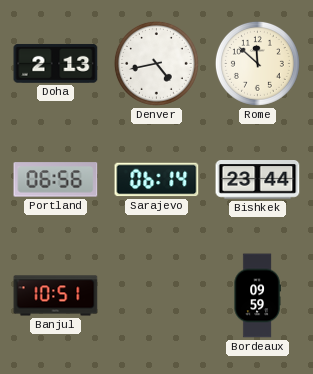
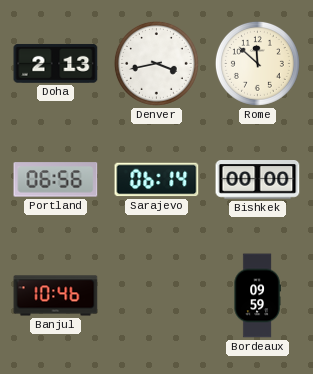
Denver: 4:43 -> 3:43 (156, 63)
Bishkek: 23:44 -> 00:00 (258, 180)
Banjul: 10:51 -> 10:46 (56, 296)
